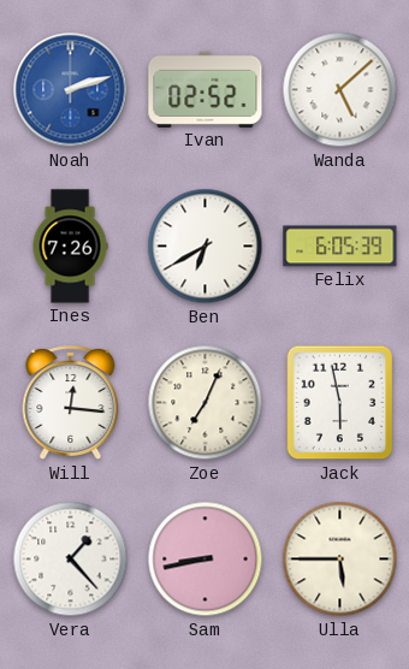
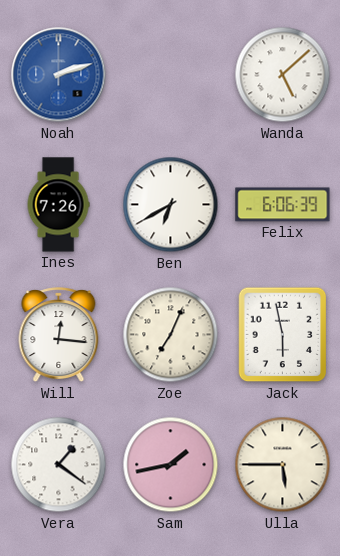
Ivan: 02:52 -> none (206, 89)
Felix: 6:05 -> 6:06 (283, 205)
Vera: 1:23 -> 1:21 (59, 465)
Sam: 8:43 -> 1:43 (171, 465)
